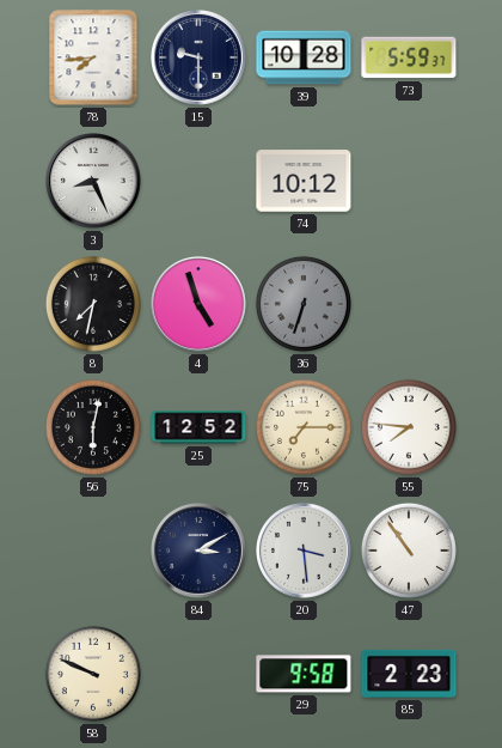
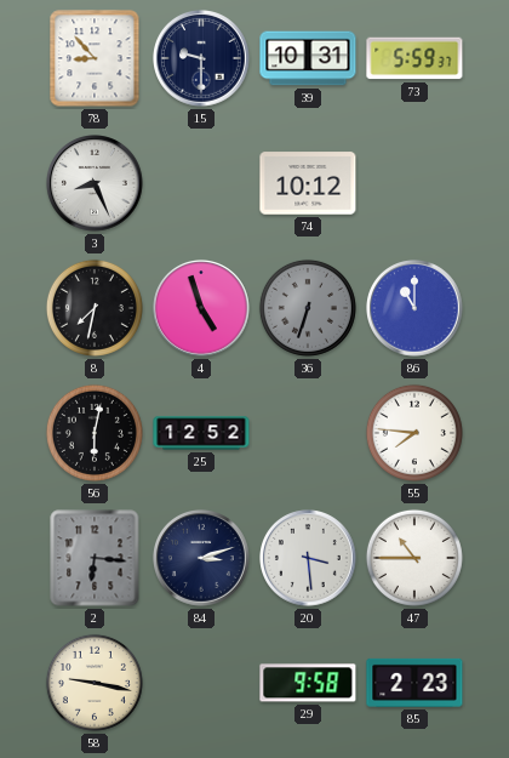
78: 7:44 -> 8:53 (95, 58)
39: 10:28 -> 10:31 (308, 58)
86: none -> 11:00 (416, 309)
75: 7:15 -> none (304, 427)
2: none -> 6:16 (95, 558)
84: 3:10 -> 3:12 (202, 559)
47: 10:54 -> 10:45 (414, 558)
58: 9:49 -> 9:17 (95, 683)
